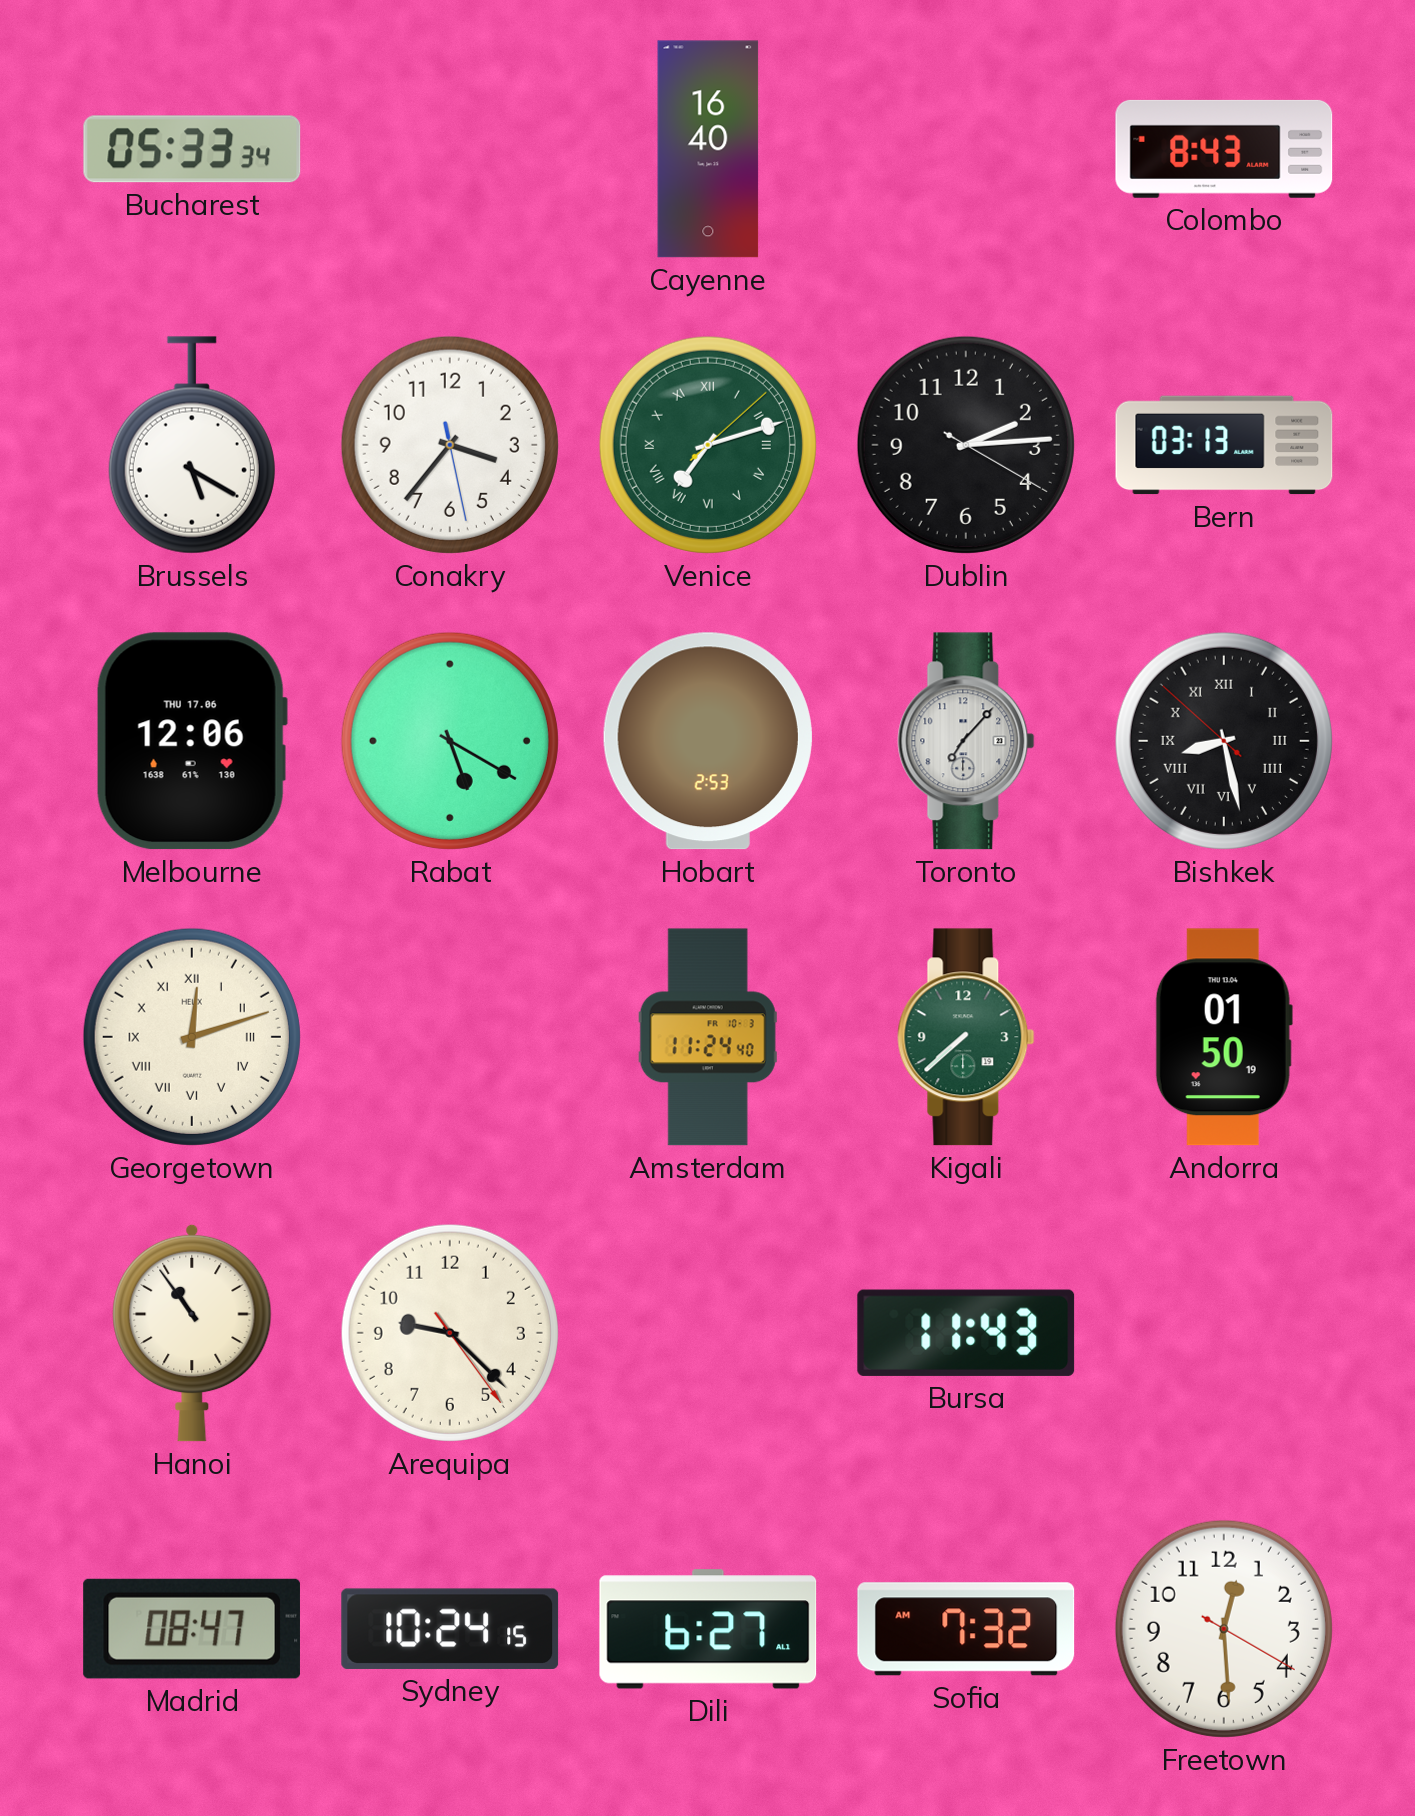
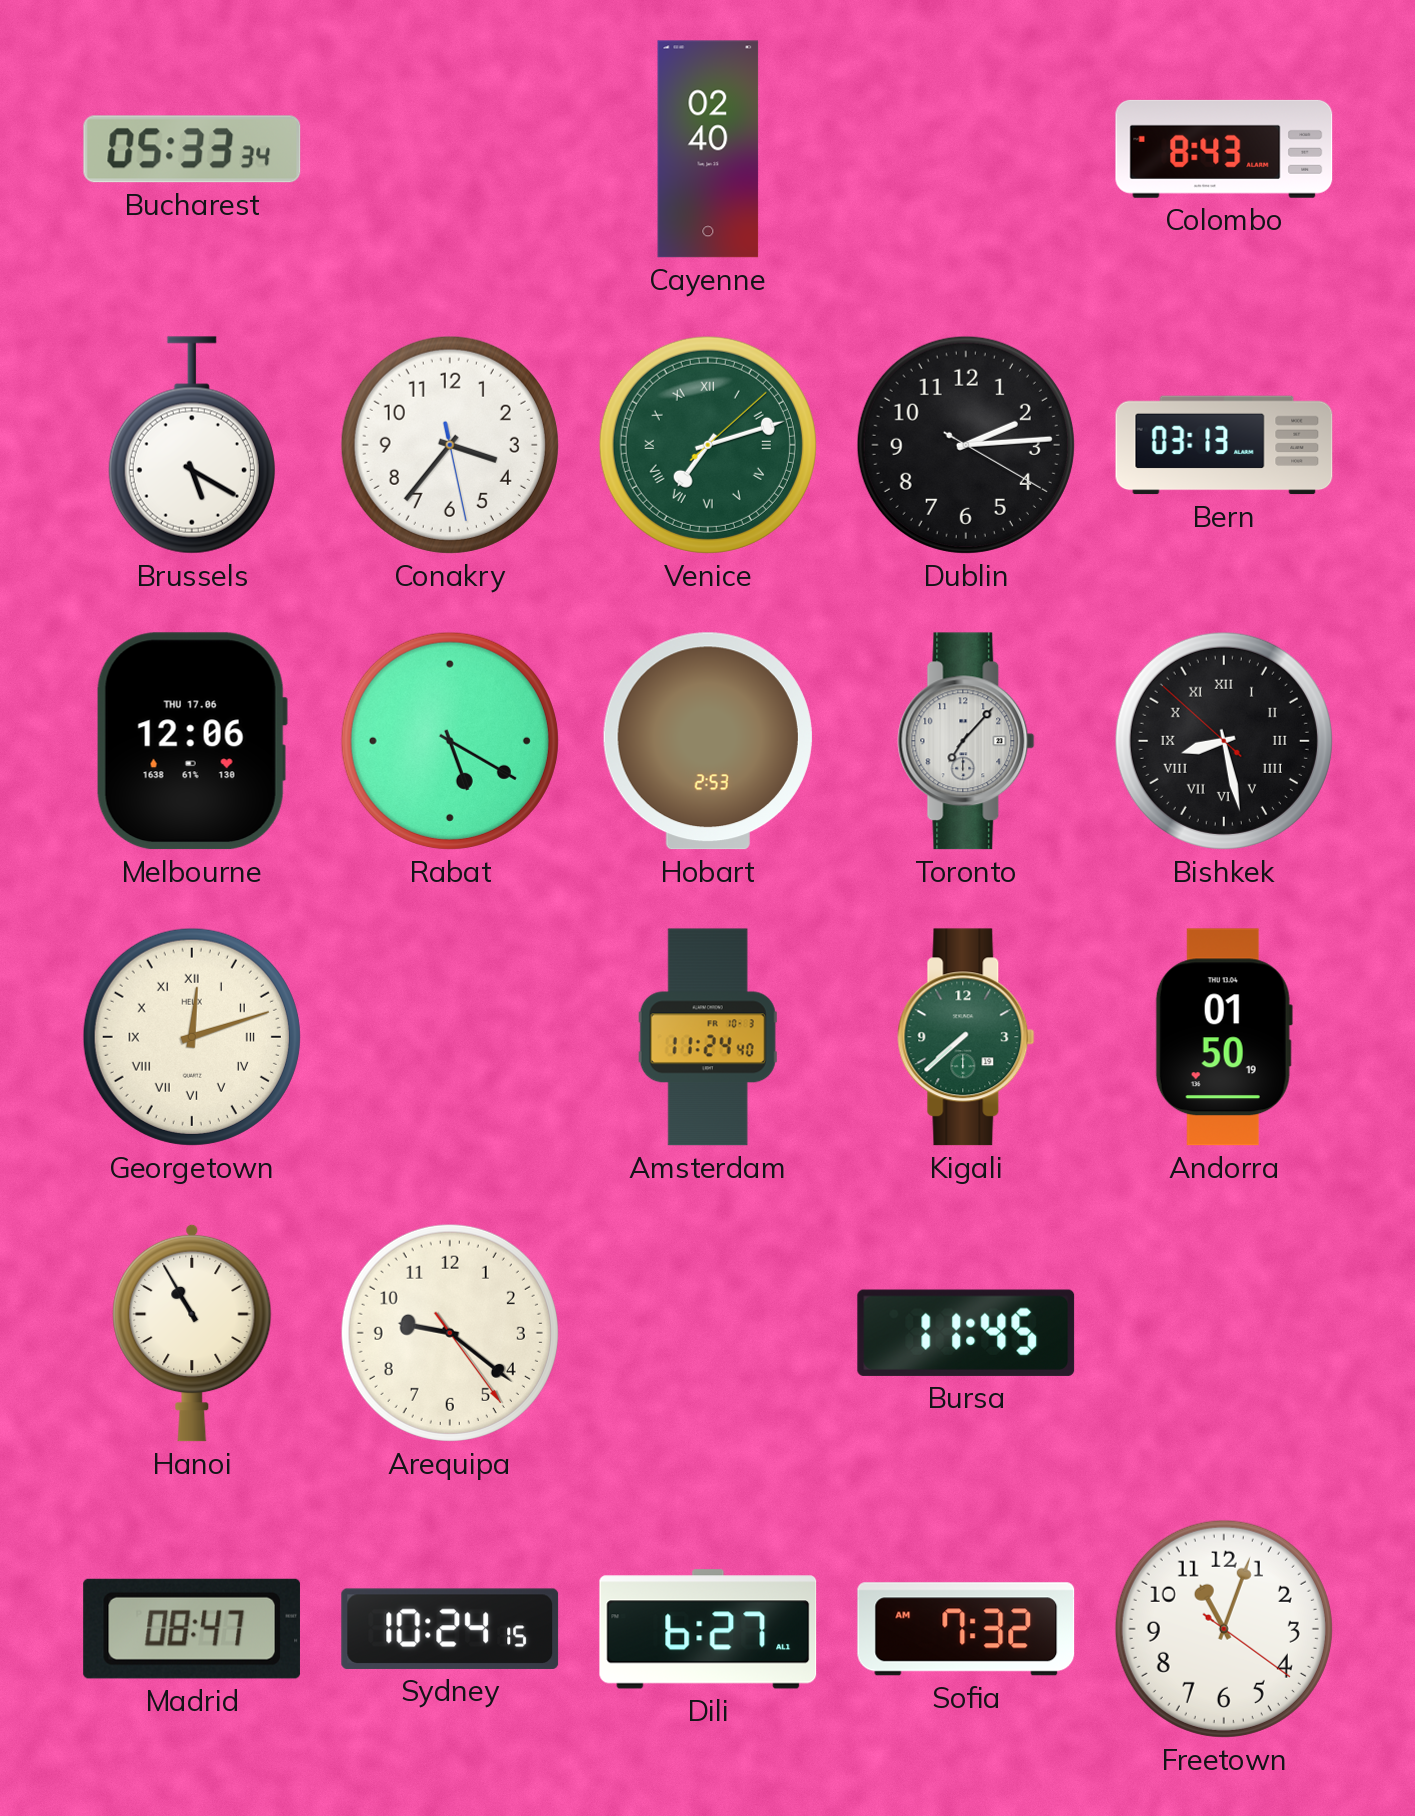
Cayenne: 16:40 -> 02:40 (708, 149)
Hanoi: 10:54 -> 10:55 (192, 1333)
Arequipa: 9:22 -> 9:21 (450, 1333)
Bursa: 11:43 -> 11:45 (966, 1333)
Freetown: 12:29 -> 11:03 (1224, 1629)
